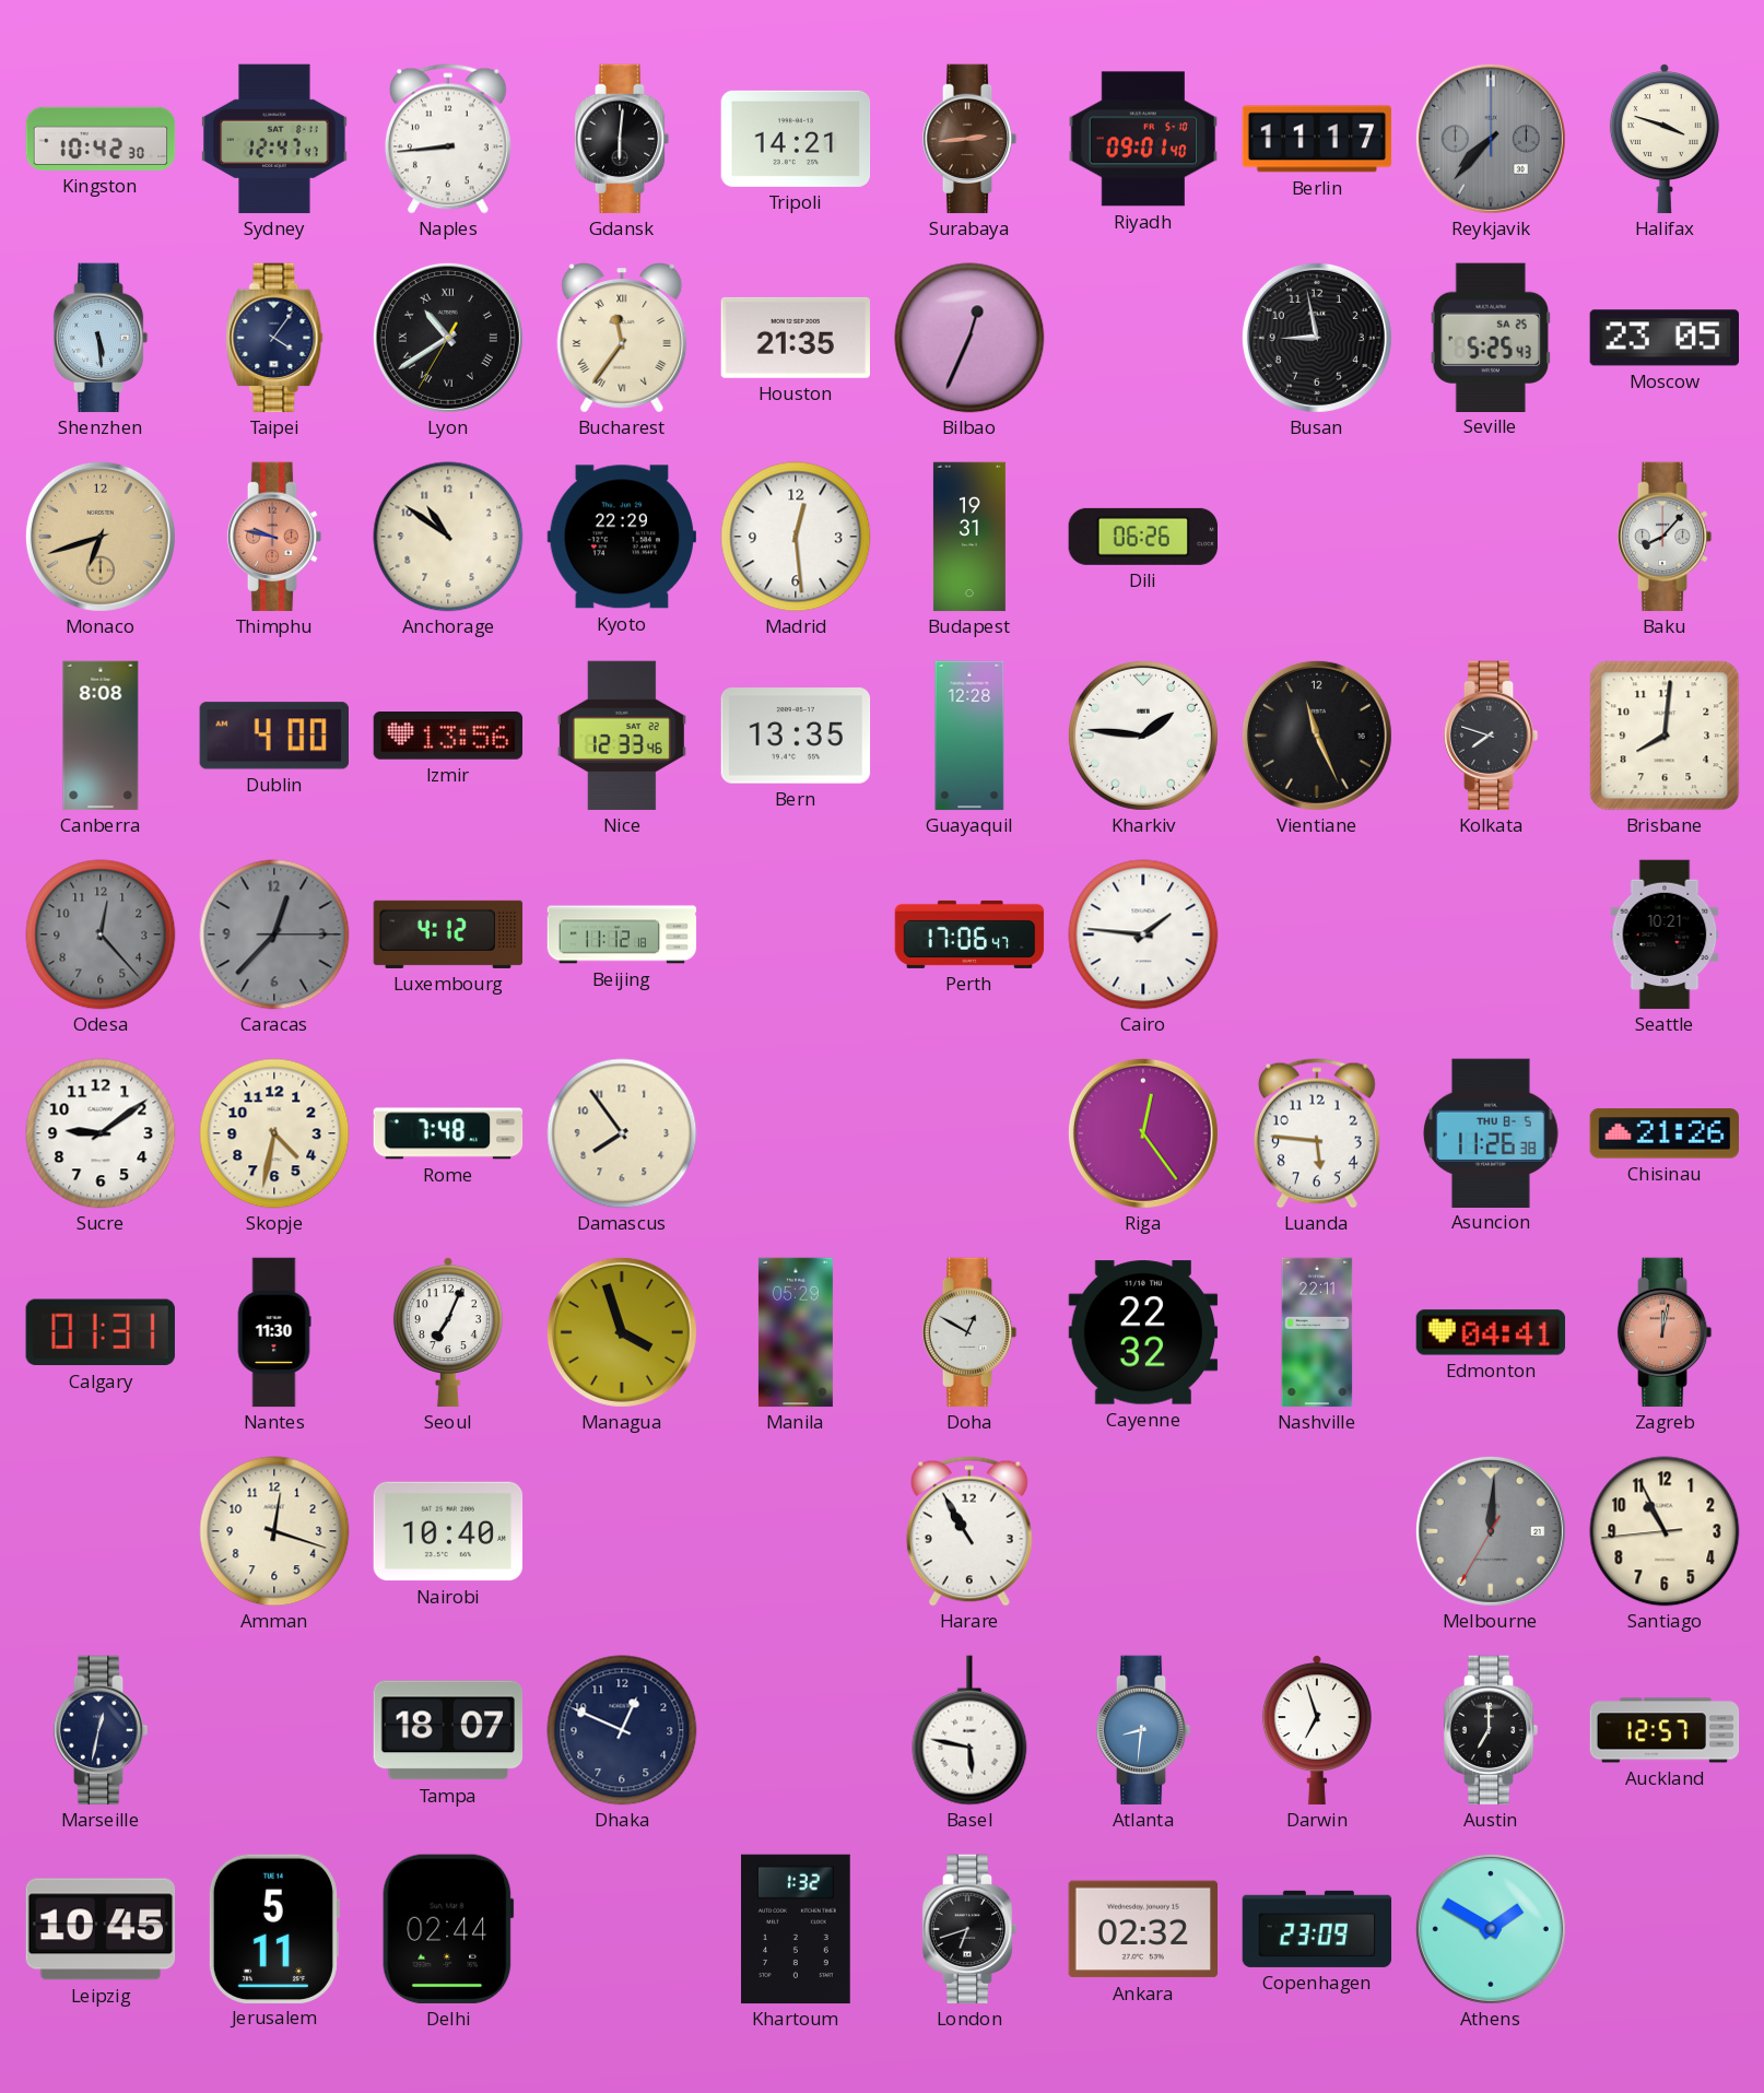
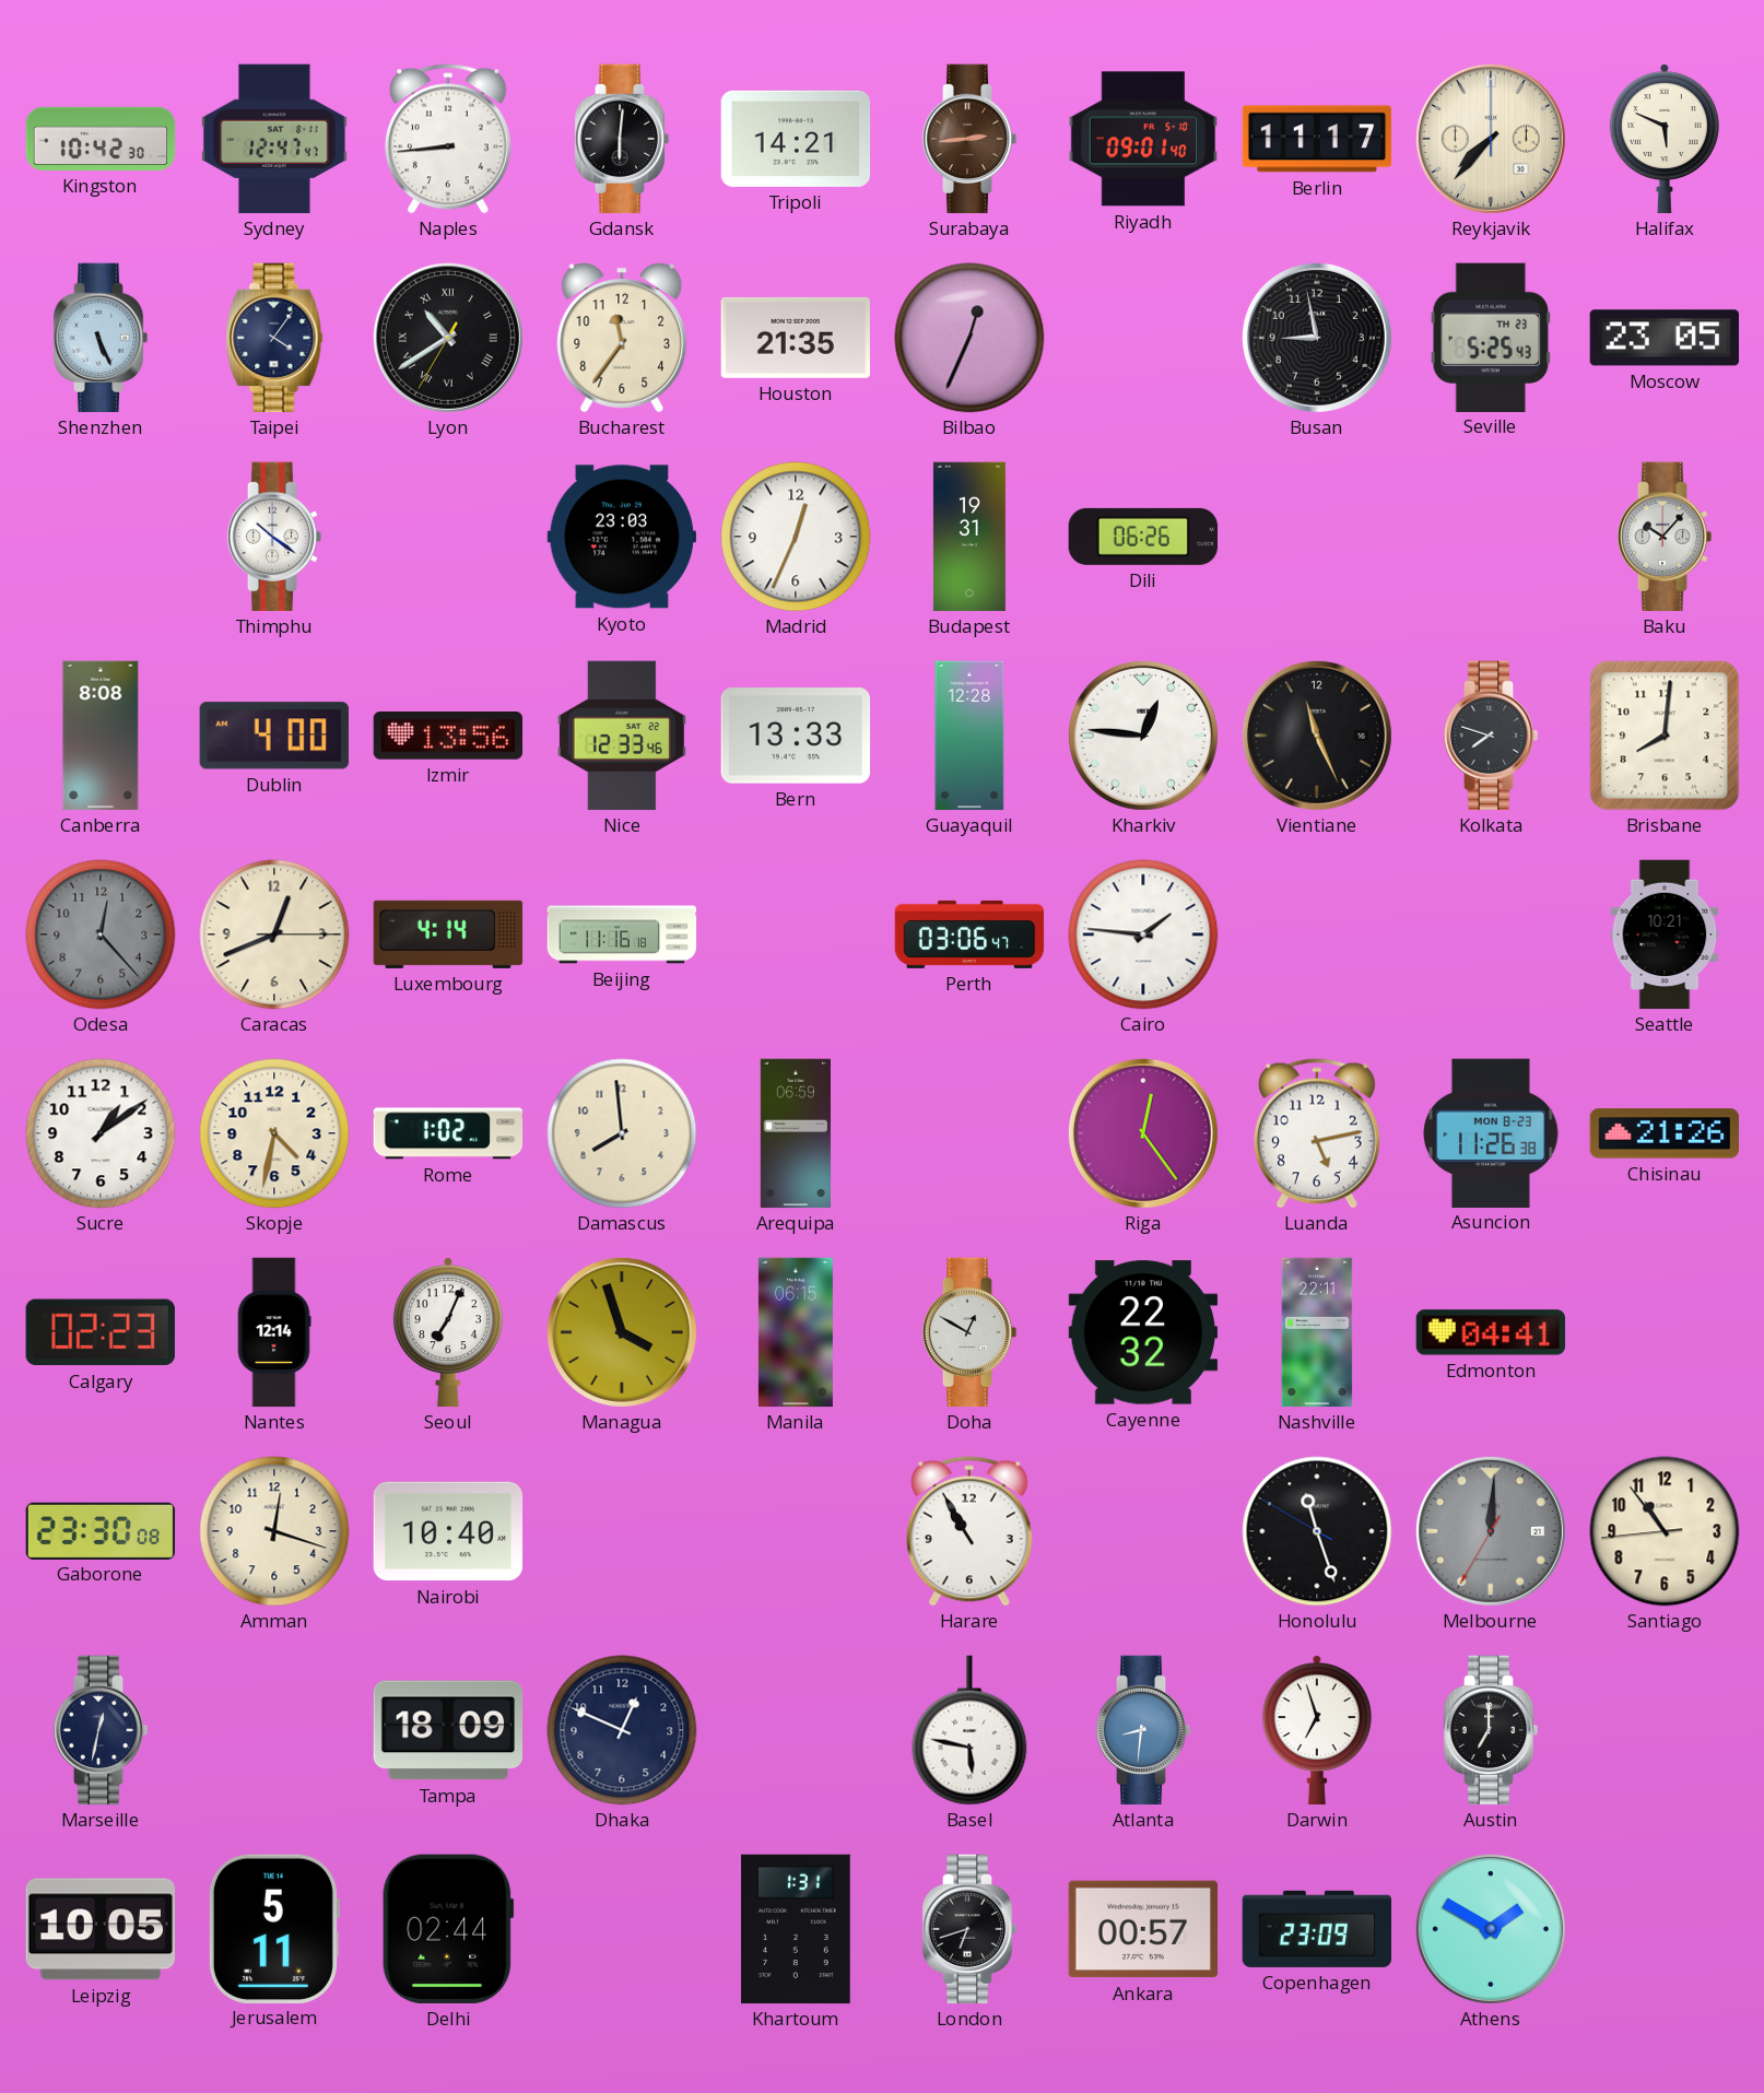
Reykjavik dial: grey -> cream (1491, 139)
Halifax: 3:48 -> 5:49 (1665, 139)
Shenzhen: 5:29 -> 5:26 (101, 338)
Bucharest numerals: Roman -> Arabic (622, 338)
Seville date: SA 25 -> TH 23 (1490, 337)
Monaco: 6:42 -> none (101, 537)
Thimphu: 9:47 -> 10:21 (274, 537)
Thimphu dial: salmon -> white (274, 537)
Anchorage: 10:51 -> none (448, 537)
Kyoto: 22:29 -> 23:03 (621, 537)
Madrid: 12:29 -> 12:34 (796, 537)
Baku: 8:07 -> 10:07 (1665, 537)
Bern: 13:35 -> 13:33 (796, 736)
Kharkiv: 1:46 -> 12:46 (1143, 736)
Caracas: 12:37 -> 12:41 (274, 934)
Caracas dial: grey -> cream (274, 934)
Luxembourg: 4:12 -> 4:14 (448, 934)
Beijing: 11:12 -> 11:16 (622, 934)
Perth: 17:06 -> 03:06 (969, 934)
Sucre: 9:09 -> 1:09 (101, 1133)
Rome: 7:48 -> 1:02 (448, 1133)
Damascus: 7:54 -> 7:59 (622, 1133)
Arequipa: none -> 06:59 (795, 1133)
Luanda: 5:46 -> 5:13 (1317, 1133)
Asuncion date: THU 8-5 -> MON 8-23 (1492, 1132)
Calgary: 01:31 -> 02:23 (101, 1332)
Nantes: 11:30 -> 12:14 (274, 1332)
Manila: 05:29 -> 06:15 (796, 1332)
Zagreb: 12:02 -> none (1665, 1332)
Gaborone: none -> 23:30 (101, 1530)
Honolulu: none -> 11:26 (1317, 1531)
Santiago: 10:55 -> 10:53 (1665, 1531)
Tampa: 18:07 -> 18:09 (448, 1730)
Auckland: 12:57 -> none (1665, 1730)
Leipzig: 10:45 -> 10:05 (101, 1929)
Khartoum: 1:32 -> 1:31 (796, 1929)
Ankara: 02:32 -> 00:57 (1142, 1929)
